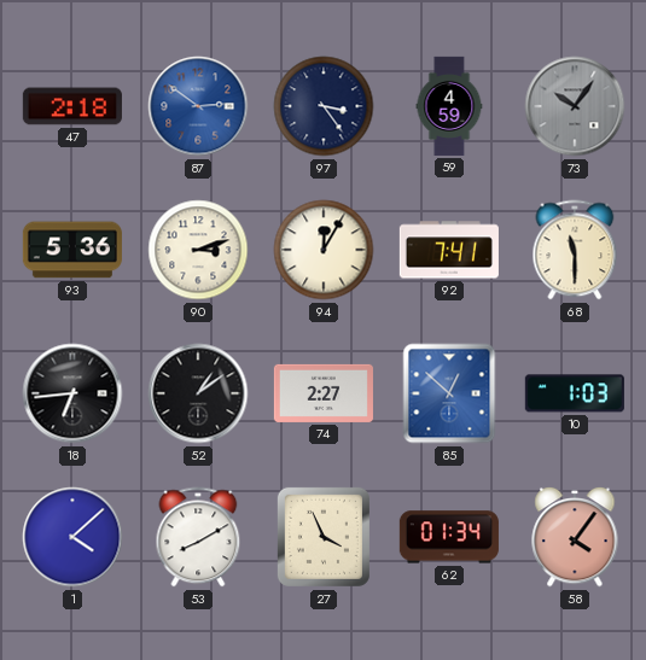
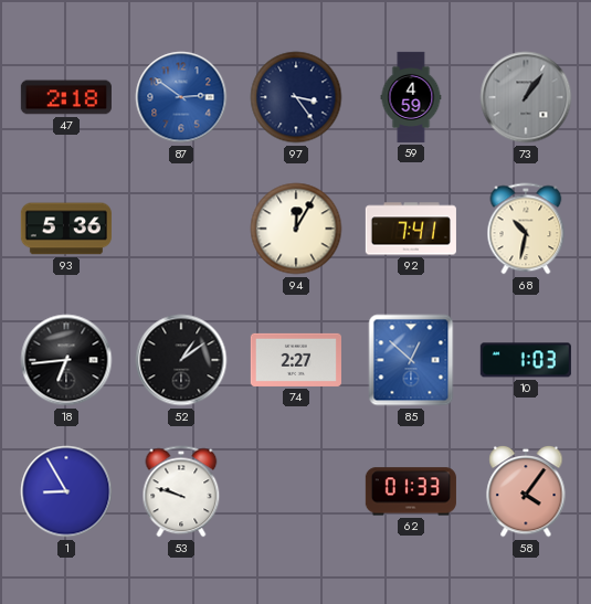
73: 10:06 -> 1:06 (526, 97)
90: 3:12 -> none (198, 250)
68: 11:30 -> 10:32 (526, 229)
1: 4:08 -> 8:55 (66, 491)
53: 8:10 -> 9:48 (181, 491)
27: 3:56 -> none (324, 537)
62: 01:34 -> 01:33 (411, 491)
